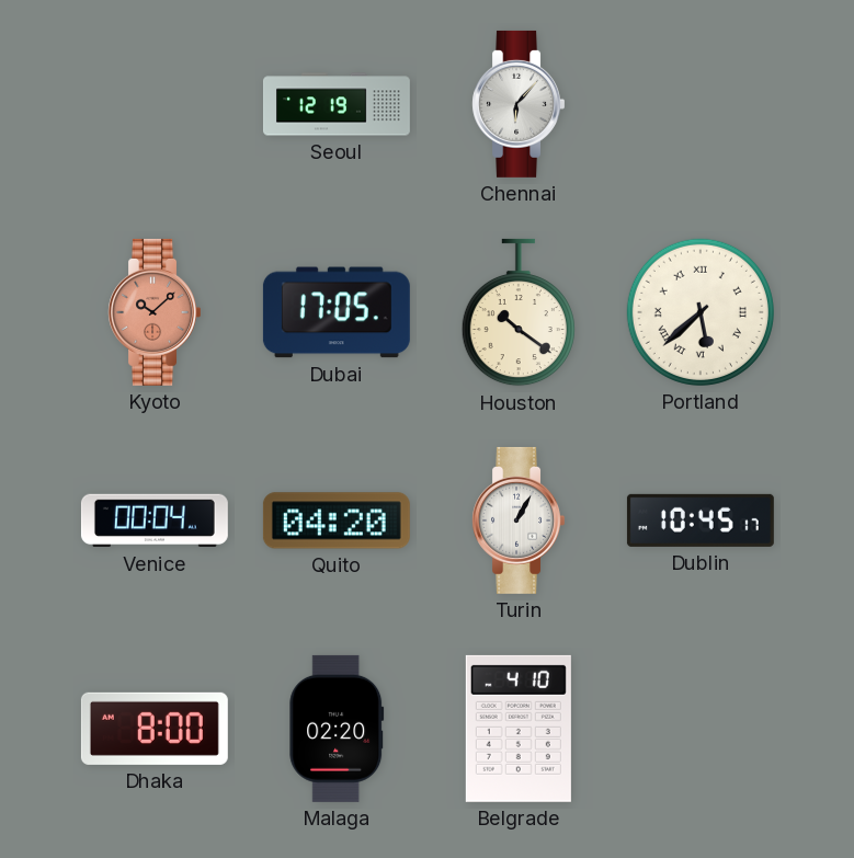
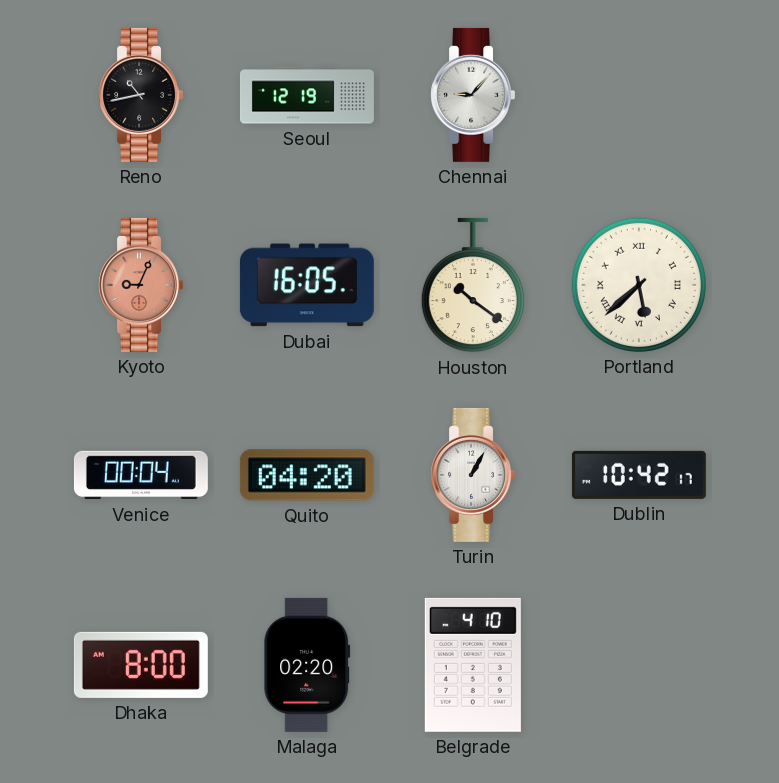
Reno: none -> 10:43 (140, 95)
Chennai: 6:07 -> 9:07 (472, 95)
Kyoto: 10:08 -> 9:04 (140, 285)
Dubai: 17:05 -> 16:05 (307, 285)
Dublin: 10:45 -> 10:42 (639, 475)
